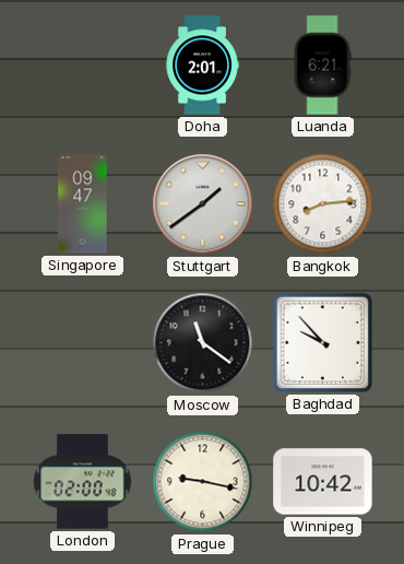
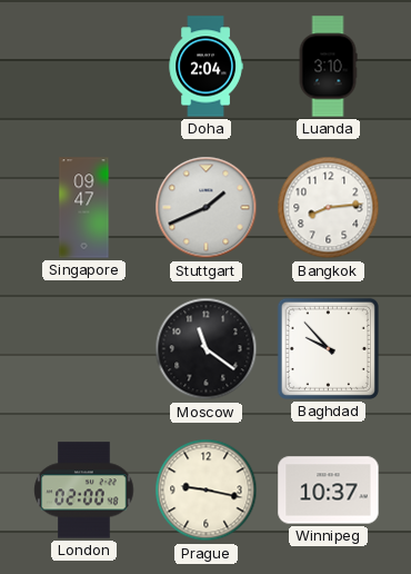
Doha: 2:01 -> 2:04 (205, 67)
Luanda: 6:21 -> 3:10 (328, 67)
Stuttgart: 1:39 -> 1:41 (207, 208)
Winnipeg: 10:42 -> 10:37 (329, 491)
